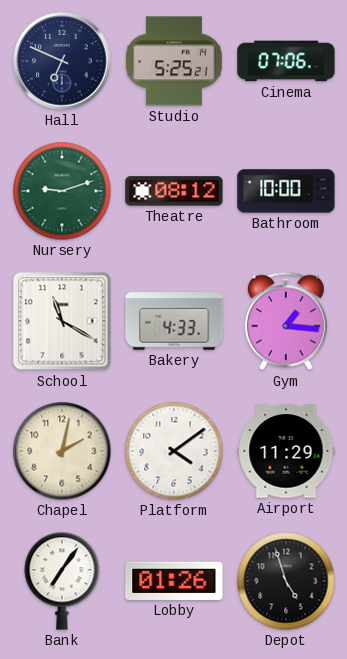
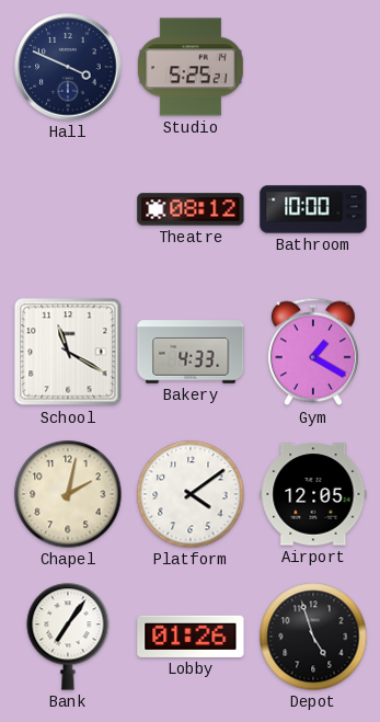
Hall: 6:49 -> 3:49 (68, 67)
Cinema: 07:06 -> none (286, 61)
Nursery: 9:12 -> none (62, 191)
Gym: 1:16 -> 1:20 (313, 352)
Airport: 11:29 -> 12:05 (313, 494)
